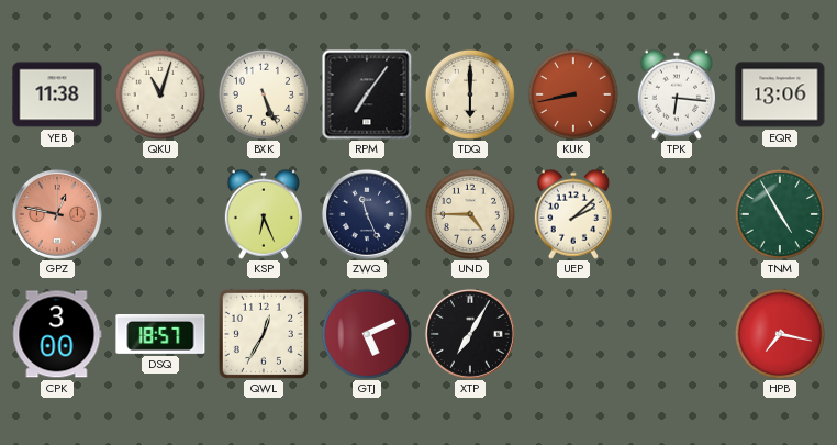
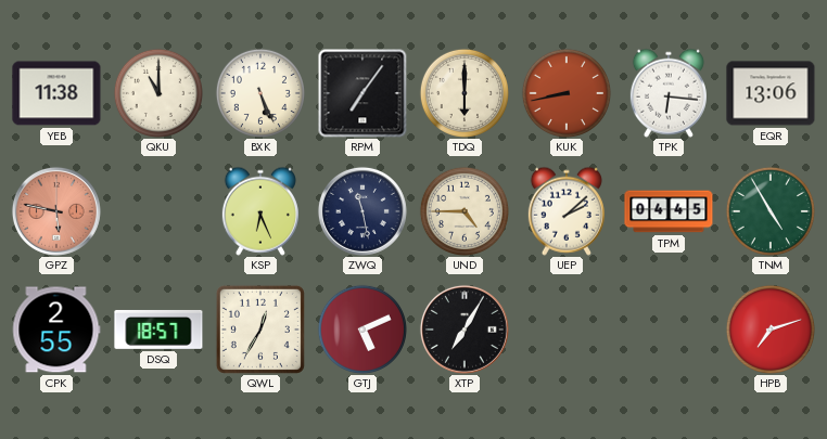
QKU: 11:03 -> 11:00 (158, 93)
GPZ: 12:47 -> 5:47 (56, 211)
ZWQ: 11:26 -> 11:28 (362, 211)
TPM: none -> 04:45 (669, 211)
CPK: 3:00 -> 2:55 (56, 330)
HPB: 7:17 -> 7:12 (771, 330)
